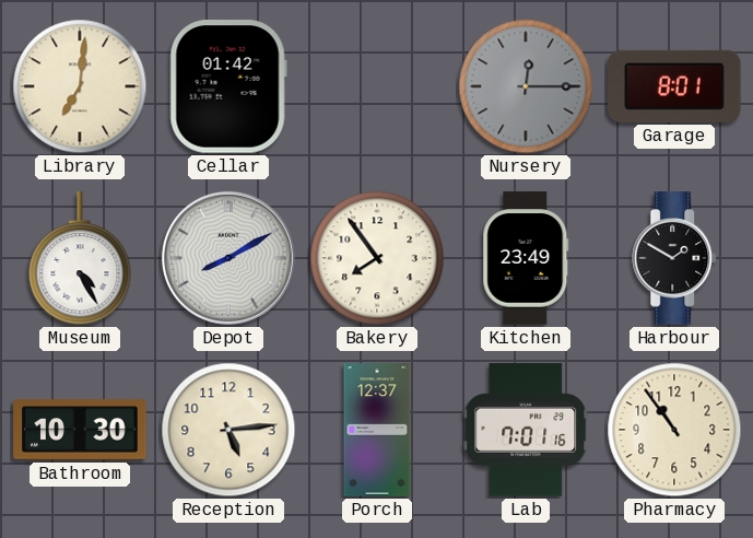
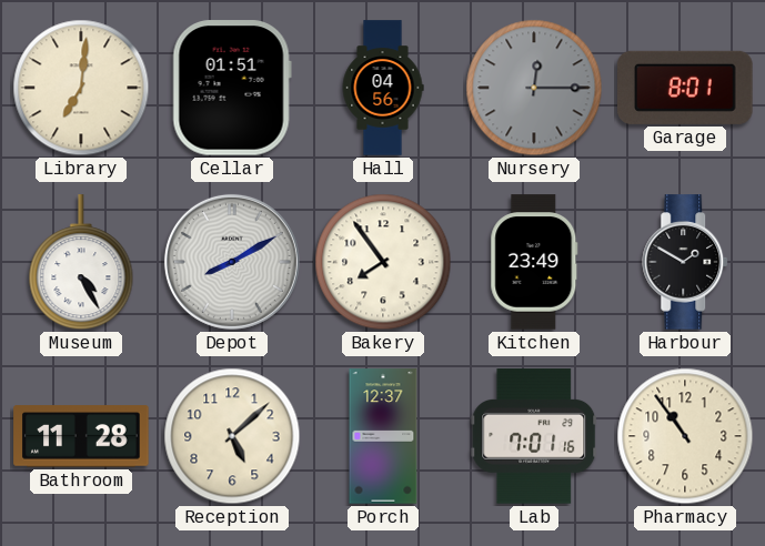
Cellar: 01:42 -> 01:51 (232, 88)
Hall: none -> 04:56 (383, 88)
Bathroom: 10:30 -> 11:28 (81, 436)
Reception: 5:14 -> 5:08 (232, 436)
